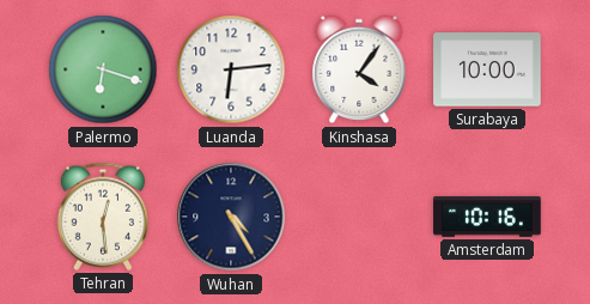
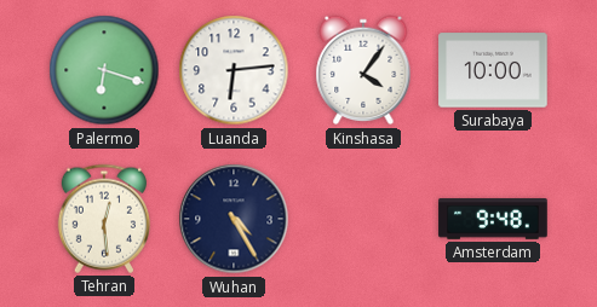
Amsterdam: 10:16 -> 9:48 (493, 219)
